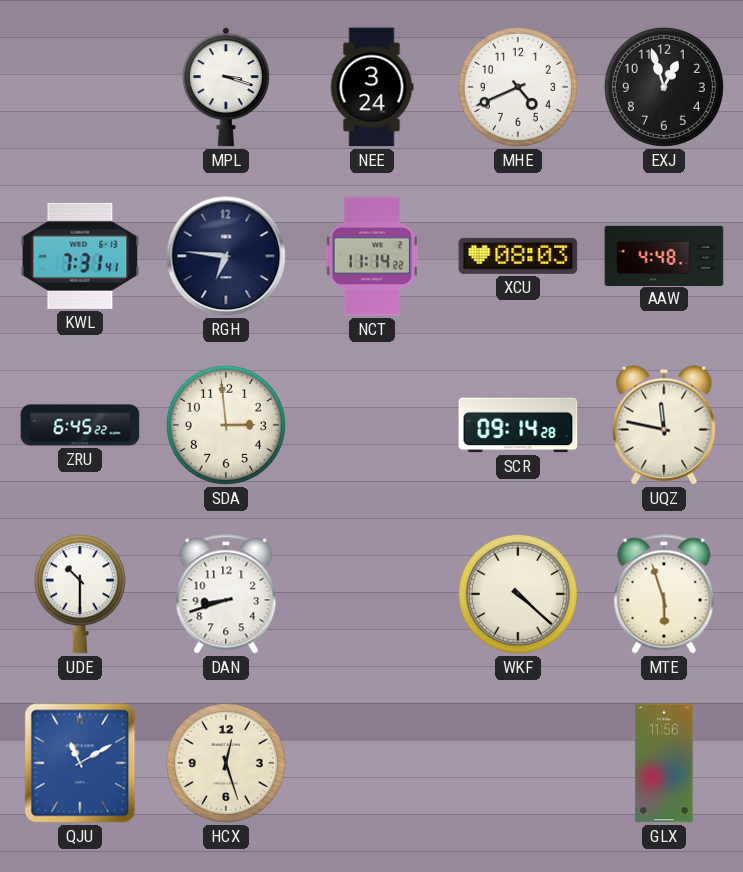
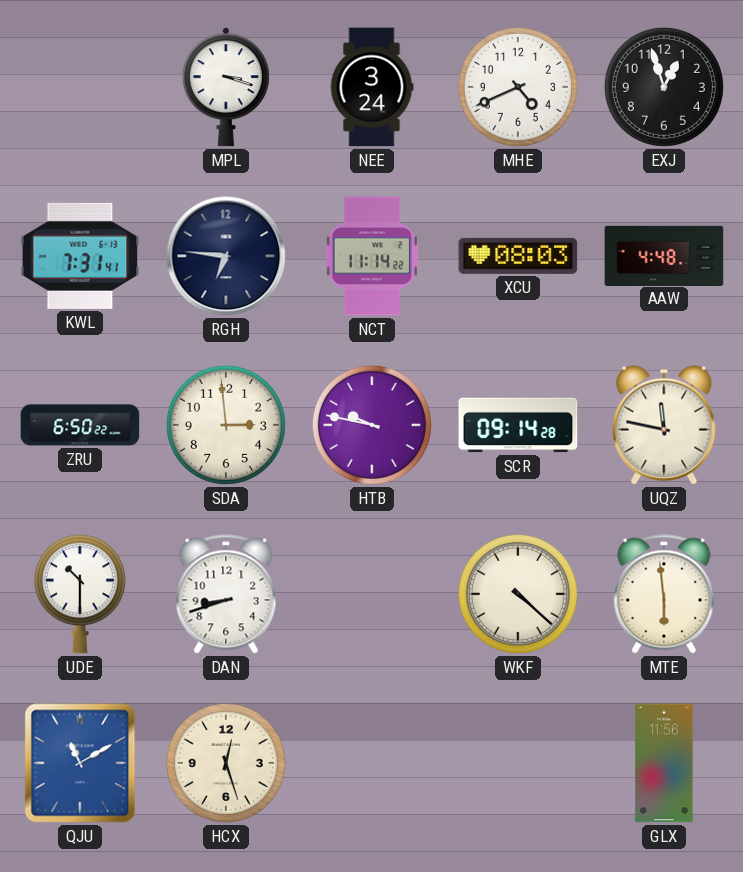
ZRU: 6:45 -> 6:50 (80, 425)
HTB: none -> 9:47 (372, 425)
MTE: 5:57 -> 5:59 (664, 594)
